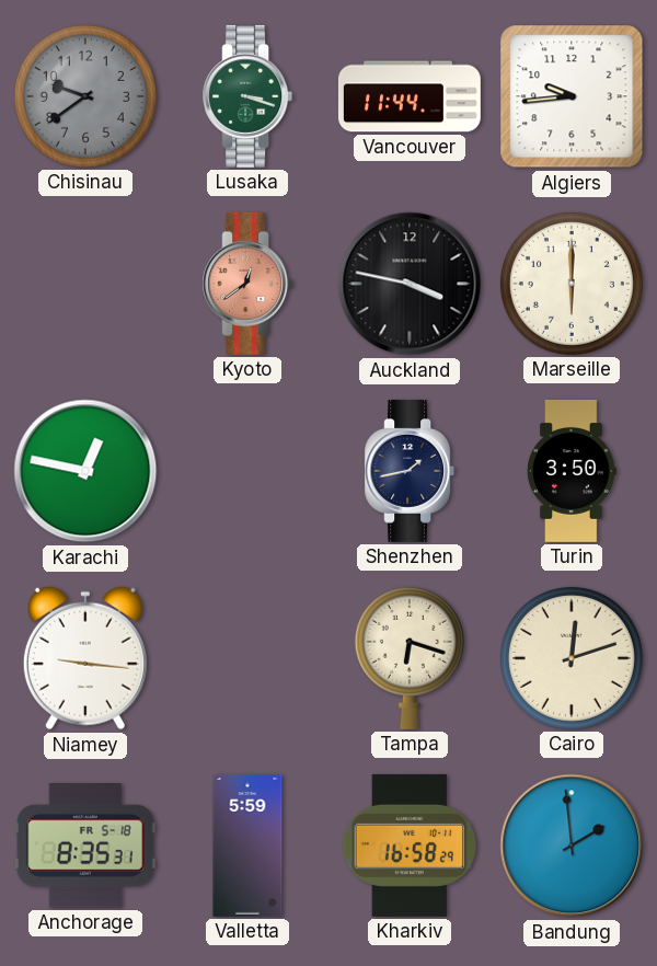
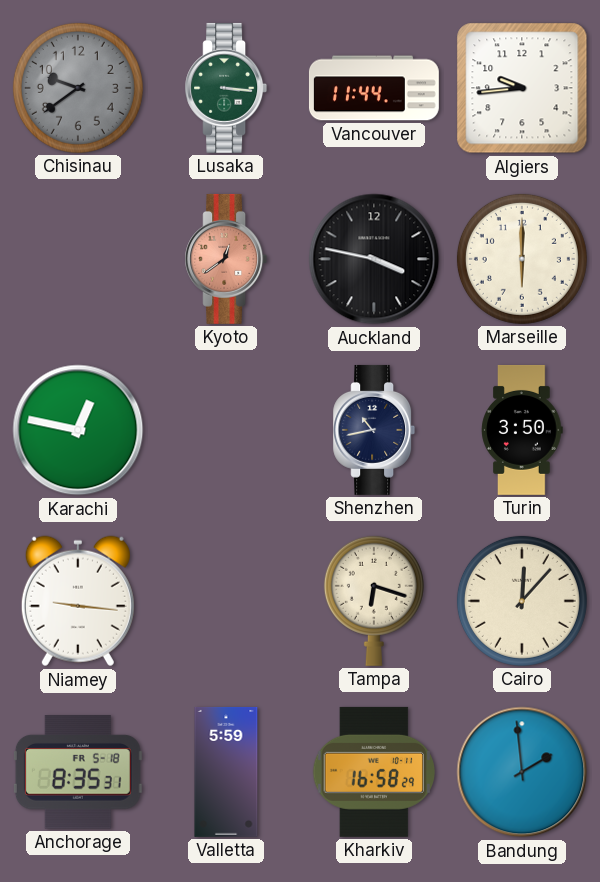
Lusaka: 3:18 -> 3:16 (226, 88)
Shenzhen: 1:43 -> 10:43 (374, 430)
Cairo: 12:12 -> 12:07 (522, 601)
